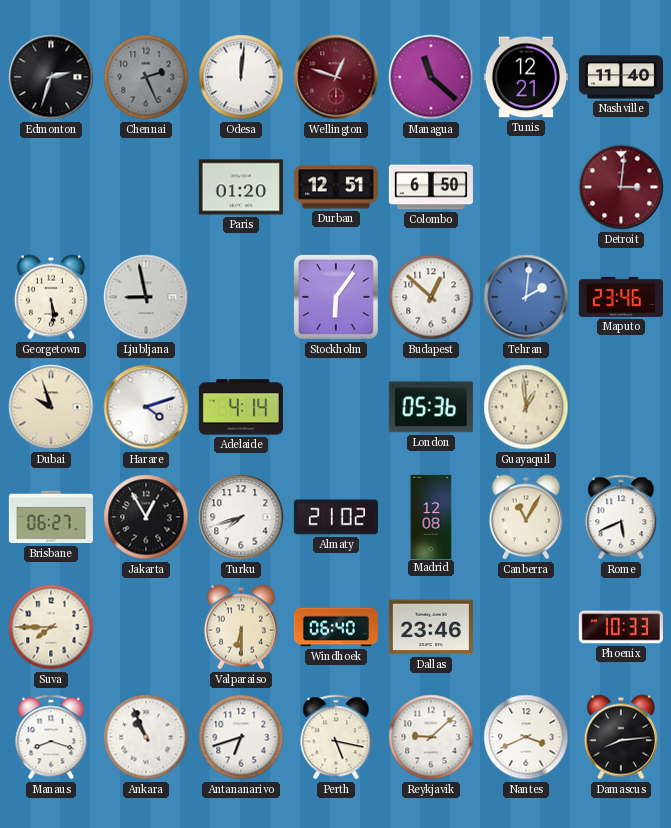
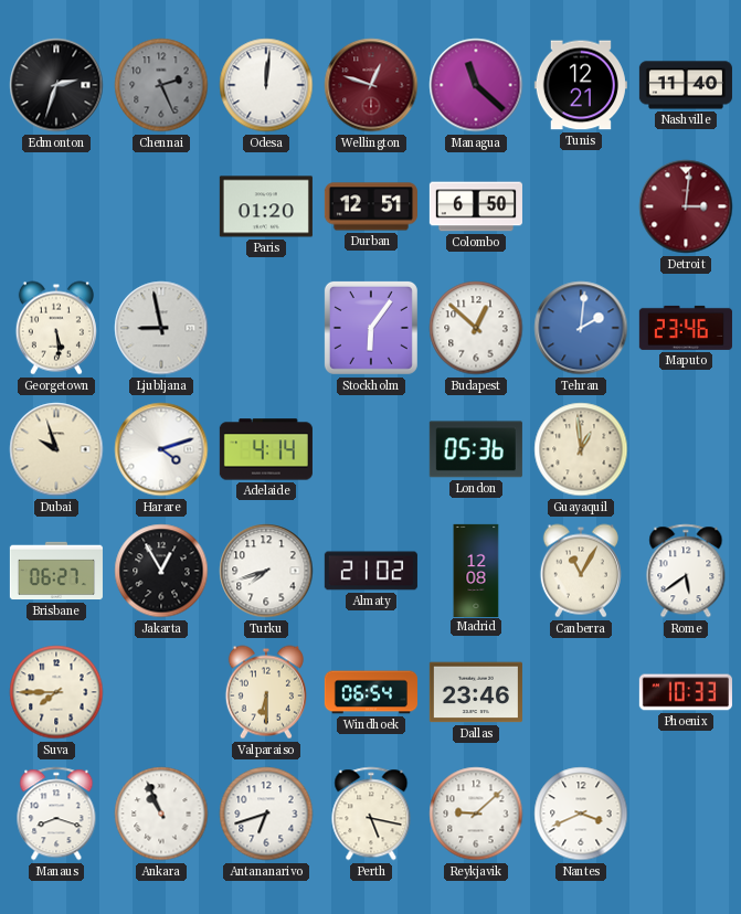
Rome: 5:41 -> 5:39 (686, 571)
Windhoek: 06:40 -> 06:54 (370, 692)
Damascus: 8:14 -> none (621, 737)
